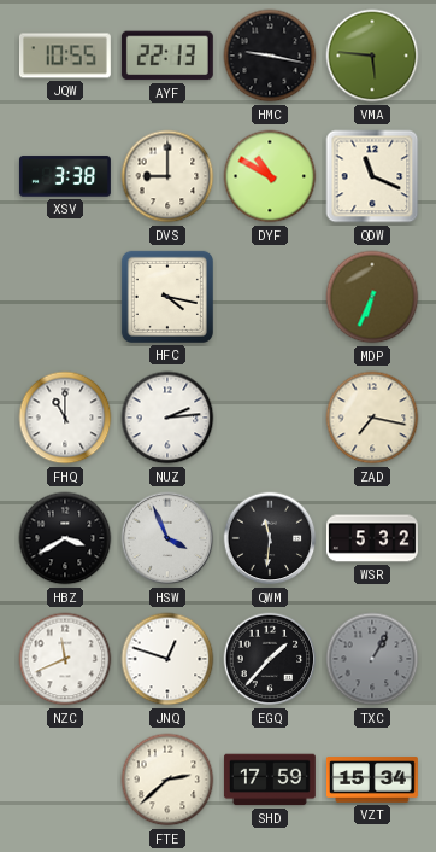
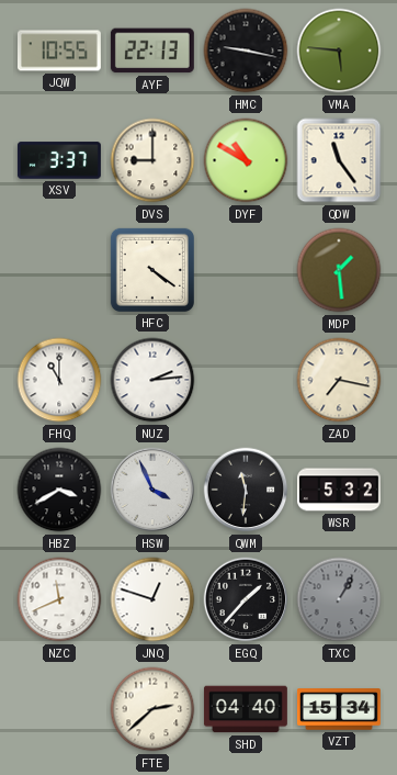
XSV: 3:38 -> 3:37 (59, 160)
QDW: 11:19 -> 11:24 (339, 160)
HFC: 4:17 -> 4:21 (152, 270)
MDP: 6:34 -> 1:29 (339, 270)
SHD: 17:59 -> 04:40 (246, 709)
